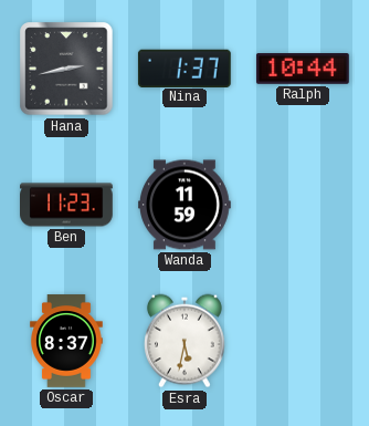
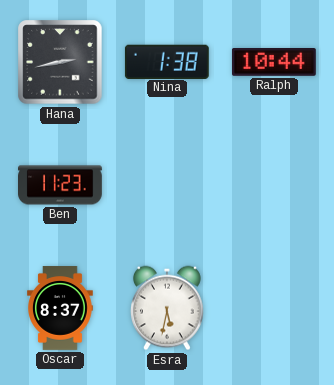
Nina: 1:37 -> 1:38 (167, 61)
Wanda: 11:59 -> none (186, 205)
